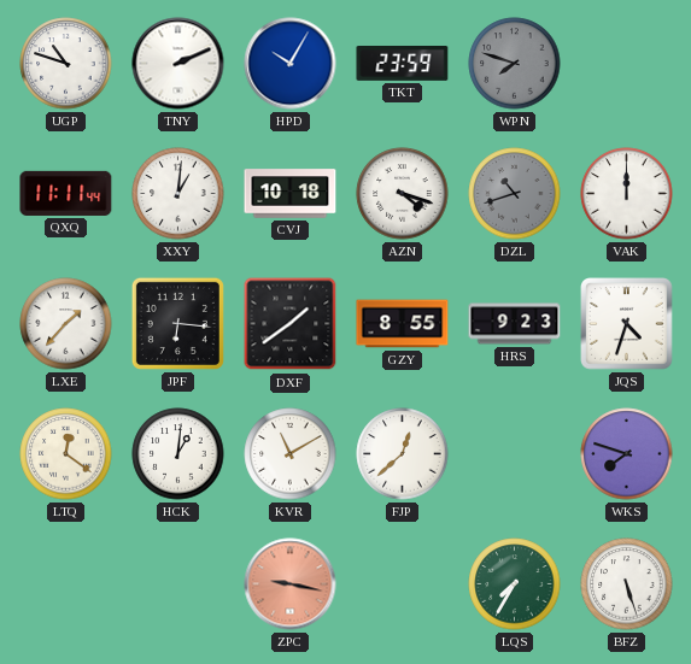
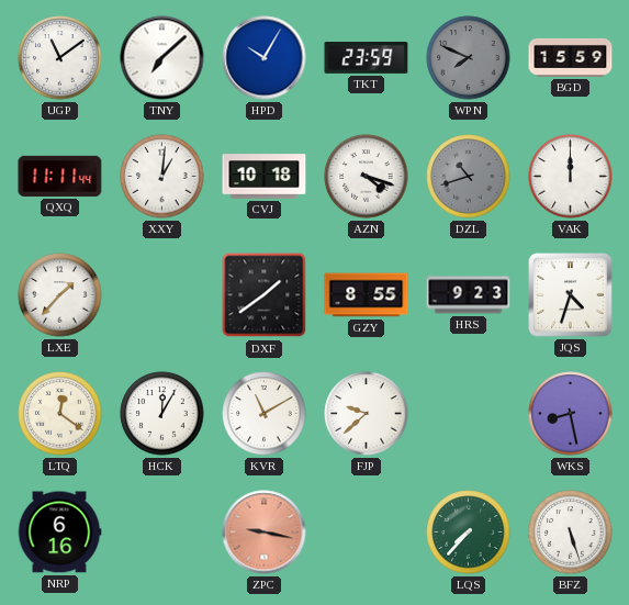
UGP: 10:48 -> 11:09 (60, 58)
TNY: 2:11 -> 7:08 (162, 58)
WPN: 7:48 -> 7:49 (469, 58)
BGD: none -> 15:59 (571, 57)
JPF: 6:16 -> none (177, 323)
HCK: 1:01 -> 12:05 (162, 414)
FJP: 12:38 -> 9:38 (367, 414)
WKS: 7:48 -> 8:28 (571, 414)
NRP: none -> 6:16 (59, 533)
LQS: 7:35 -> 7:37 (469, 533)
